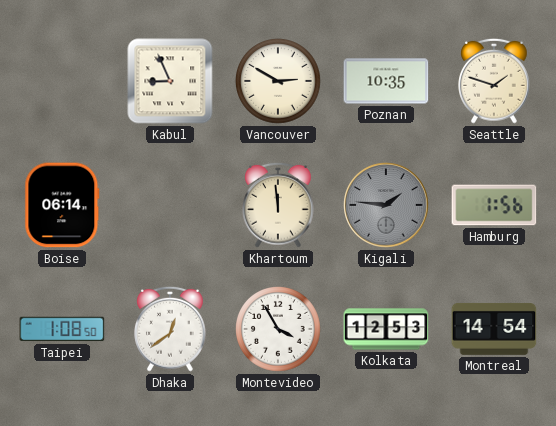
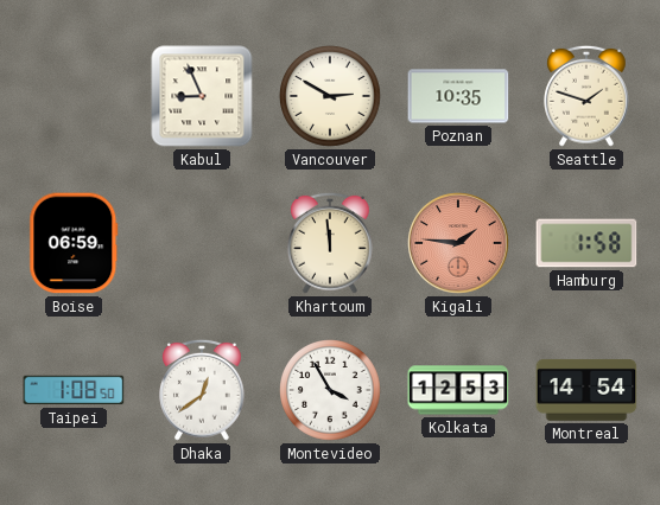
Boise: 06:14 -> 06:59 (74, 243)
Kigali dial: grey -> salmon (458, 243)
Hamburg: 1:56 -> 1:58 (586, 243)
